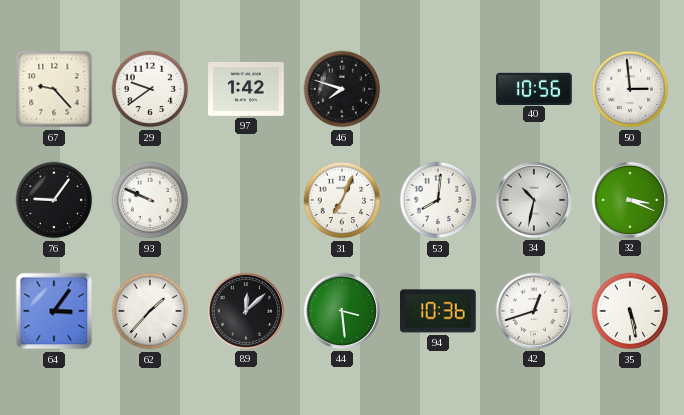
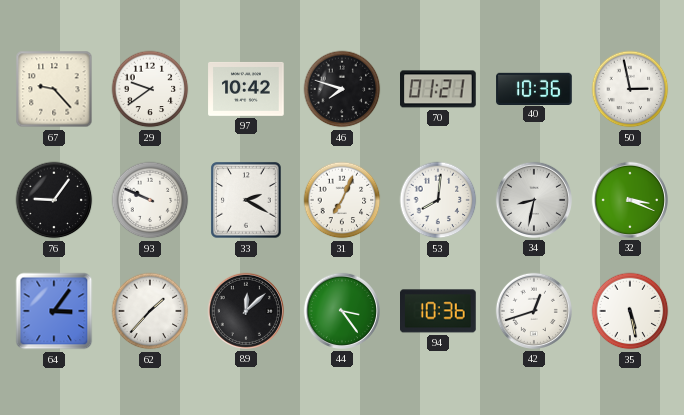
97: 1:42 -> 10:42 (246, 89)
70: none -> 01:21 (438, 89)
40: 10:56 -> 10:36 (534, 88)
50: 2:59 -> 2:58 (630, 89)
33: none -> 2:20 (246, 200)
34: 10:32 -> 8:32 (534, 200)
44: 3:29 -> 3:24 (342, 311)
